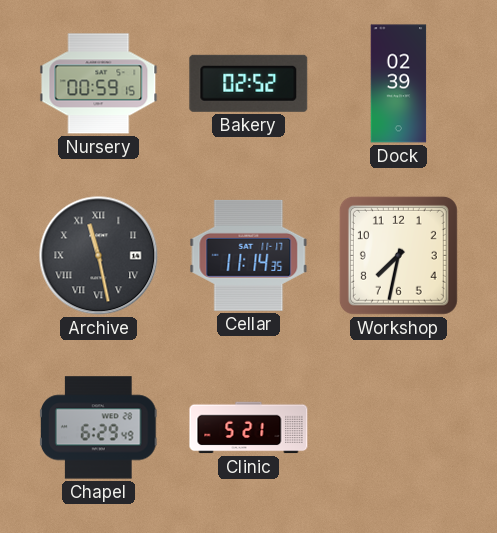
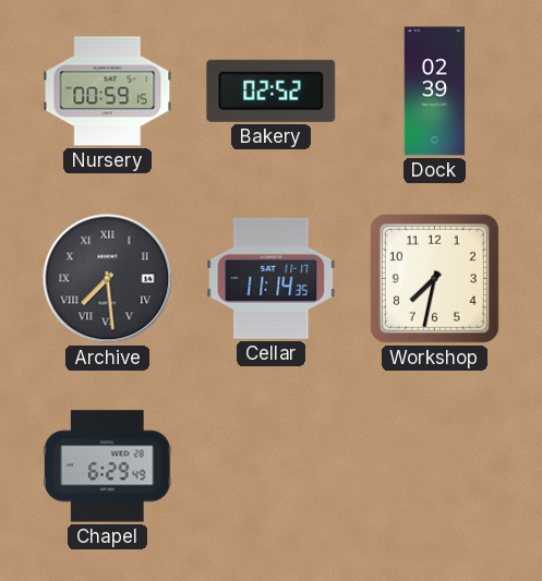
Archive: 11:28 -> 7:29 (108, 279)
Clinic: 5:21 -> none (249, 428)
